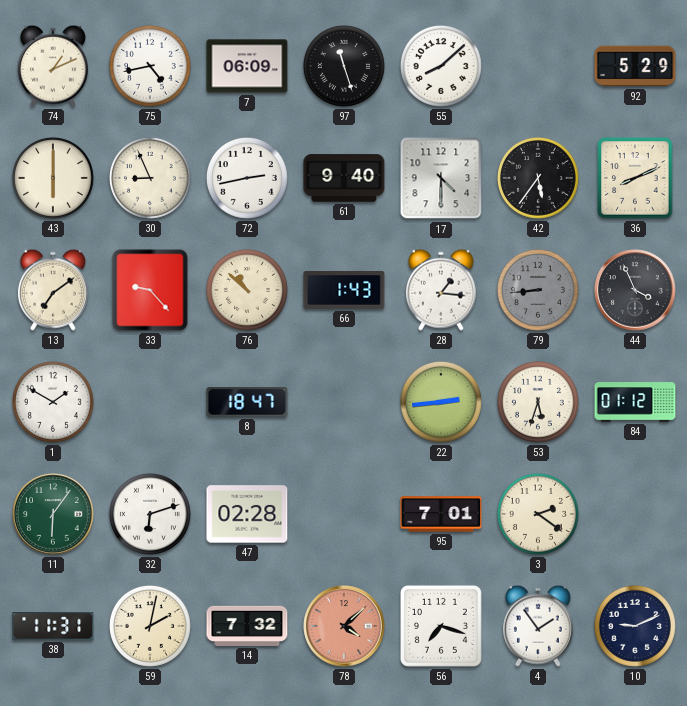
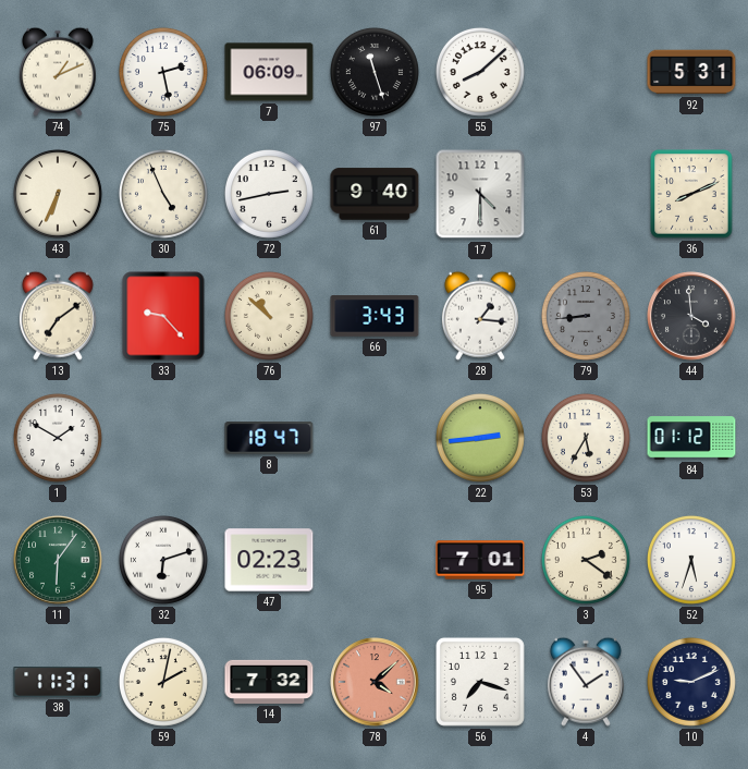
75: 4:43 -> 2:28 (163, 72)
92: 5:29 -> 5:31 (691, 72)
43: 6:00 -> 6:34 (58, 194)
30: 8:56 -> 4:56 (163, 194)
42: 5:36 -> none (538, 178)
66: 1:43 -> 3:43 (375, 316)
44: 3:56 -> 3:59 (691, 316)
53: 5:33 -> 5:35 (586, 438)
47: 02:28 -> 02:23 (269, 560)
52: none -> 5:33 (691, 560)
